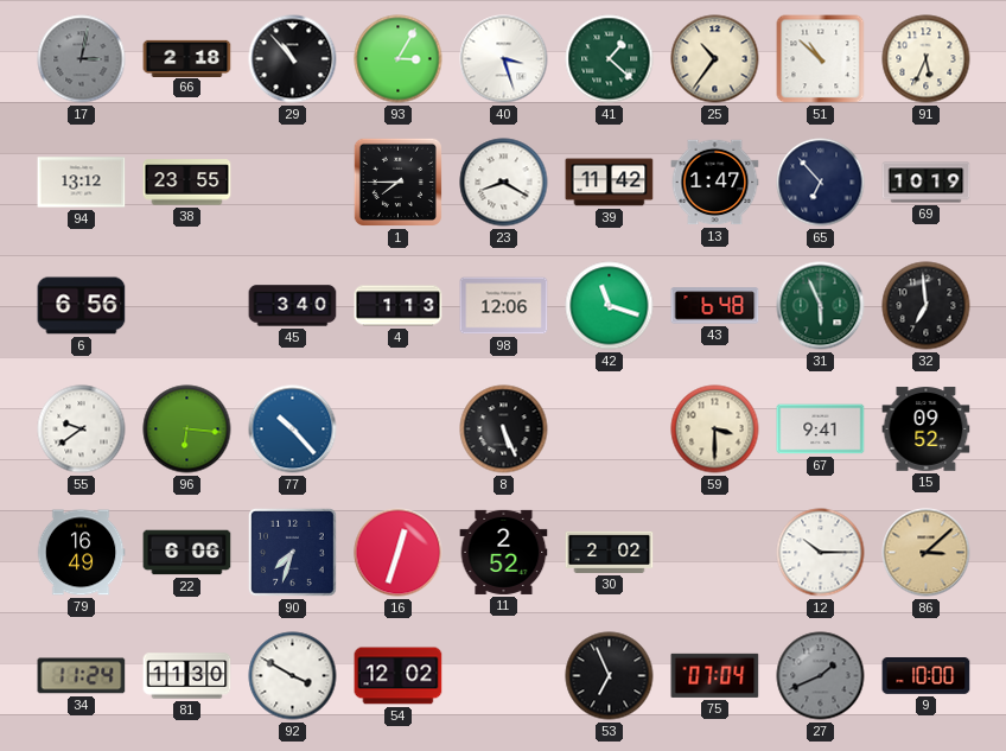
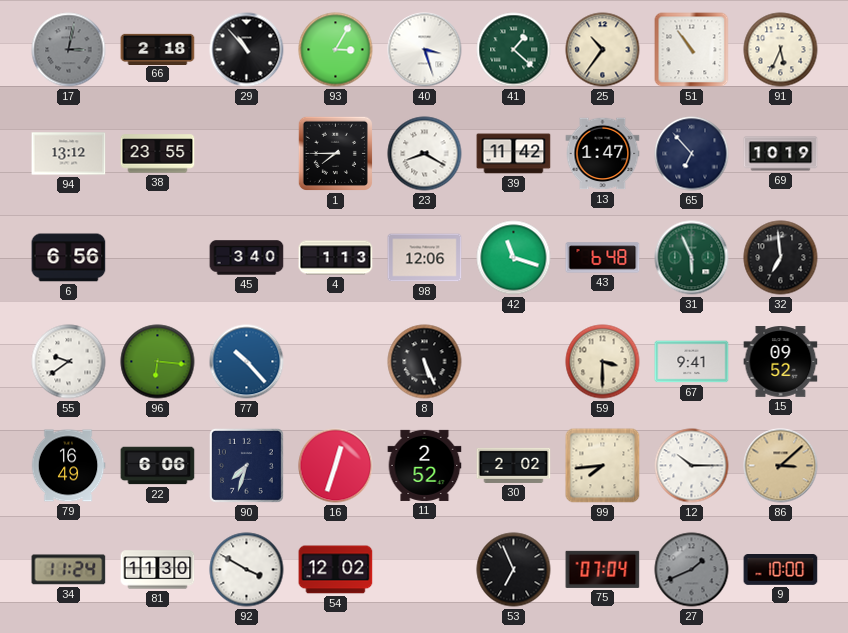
51: 10:52 -> 10:54 (692, 50)
99: none -> 7:44 (603, 466)
